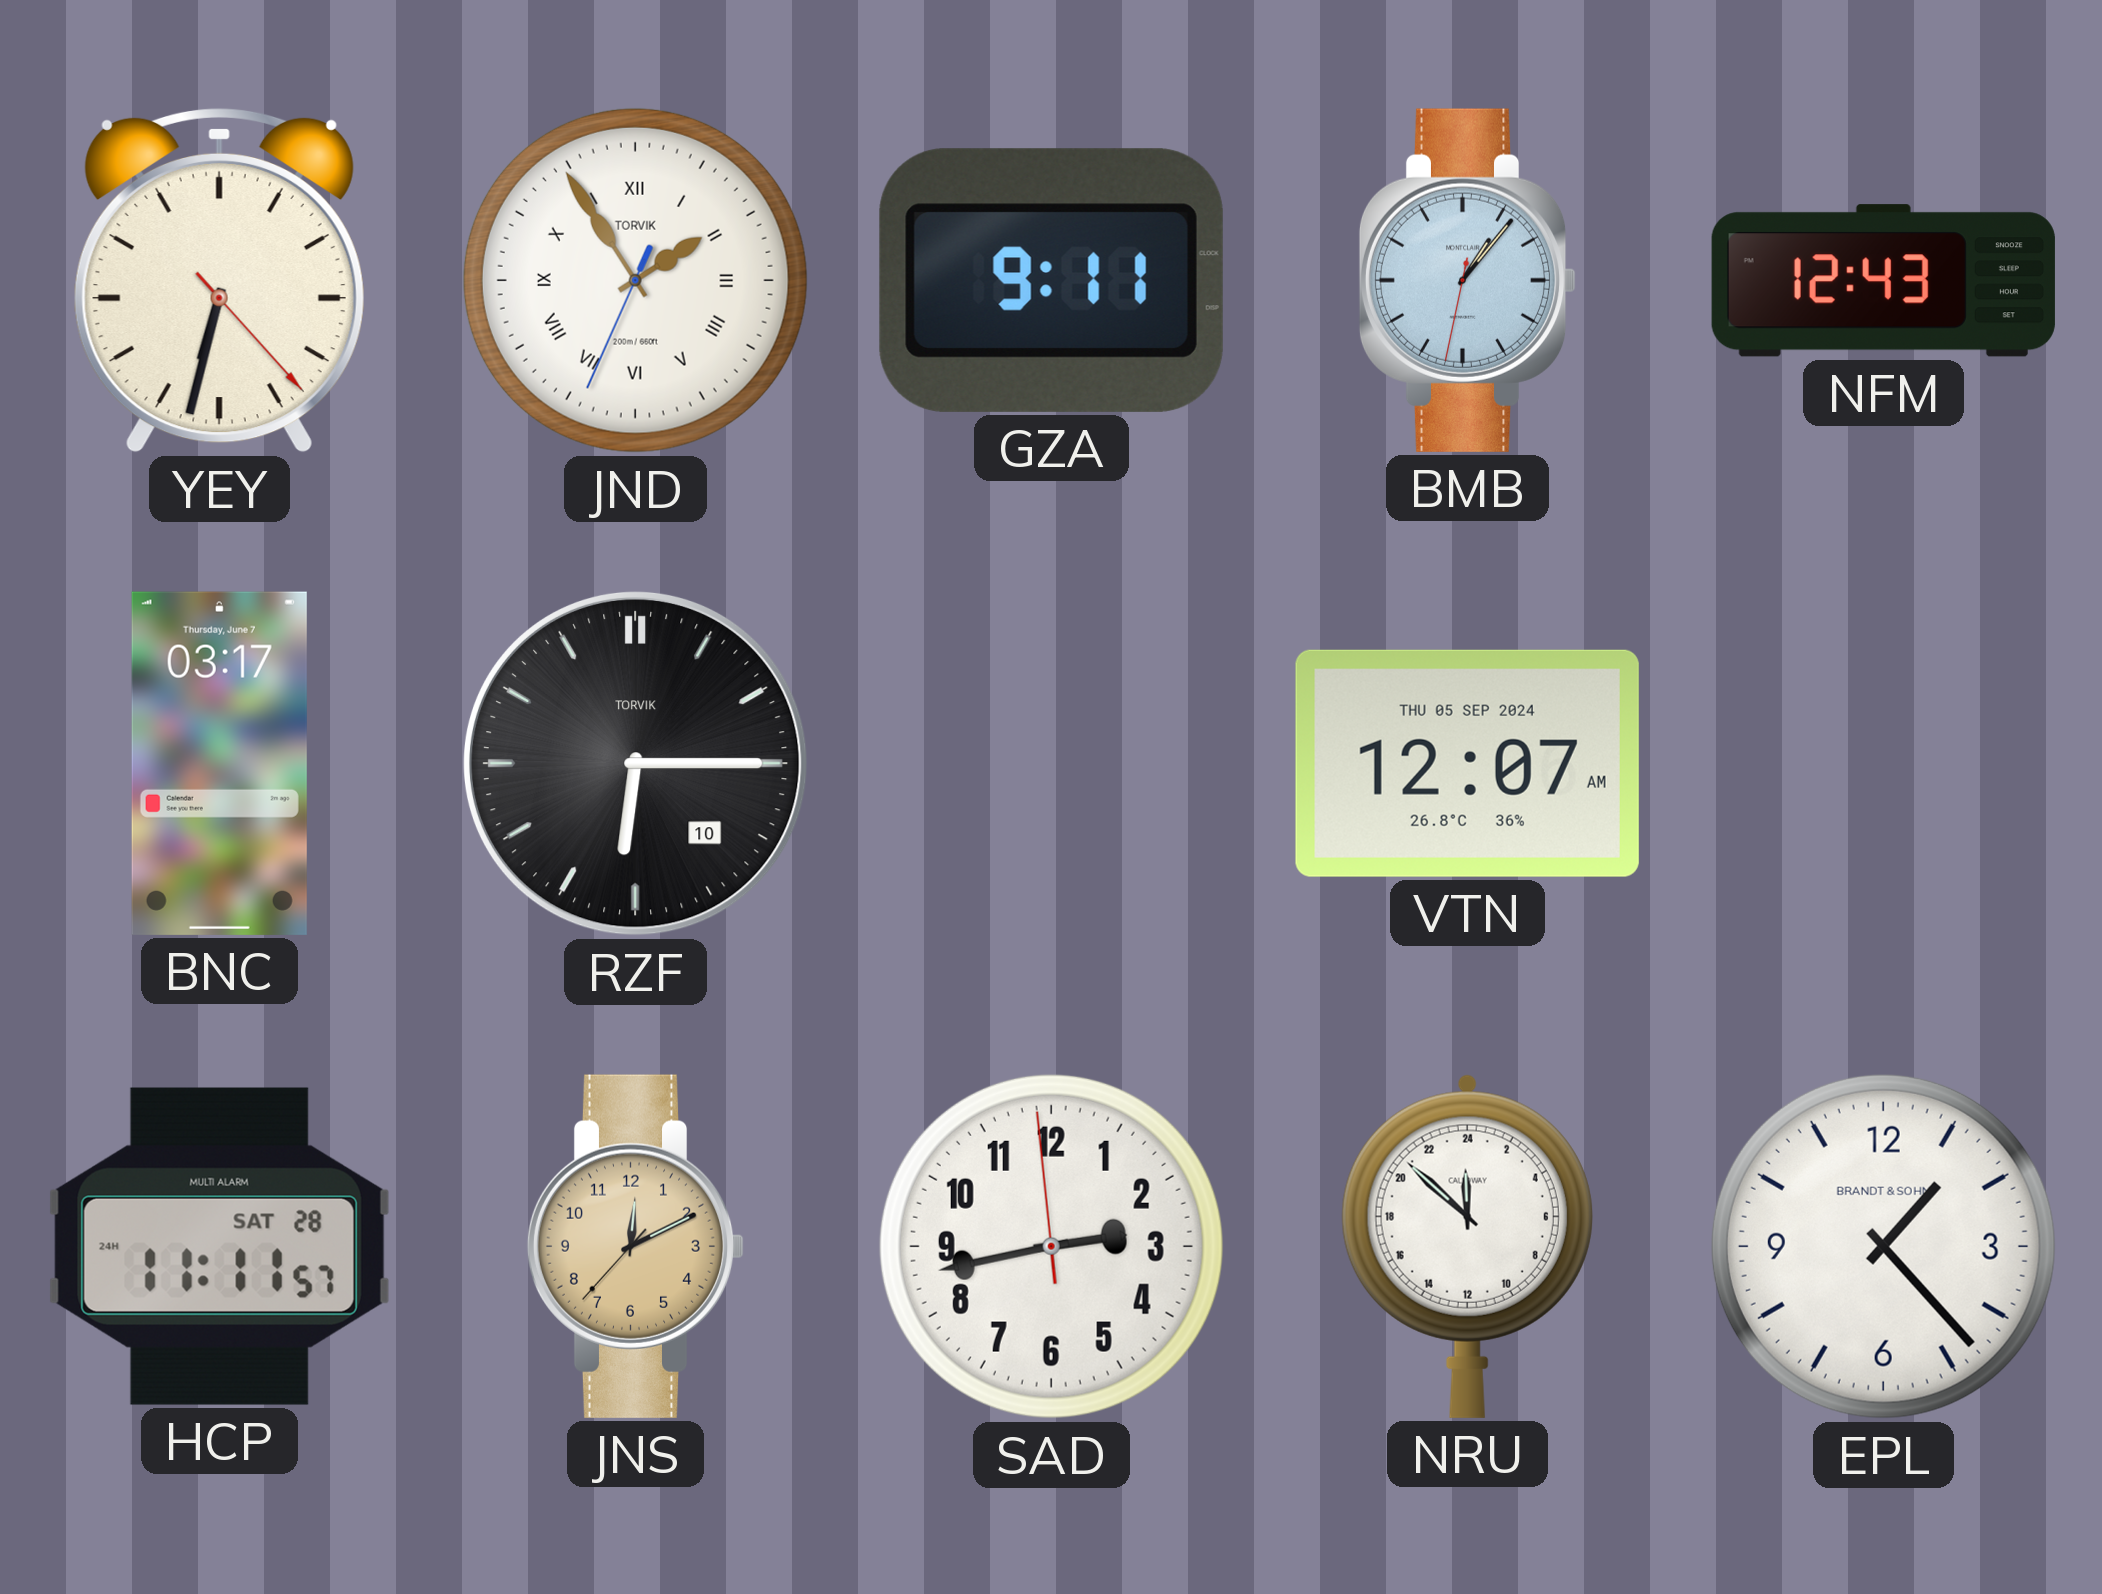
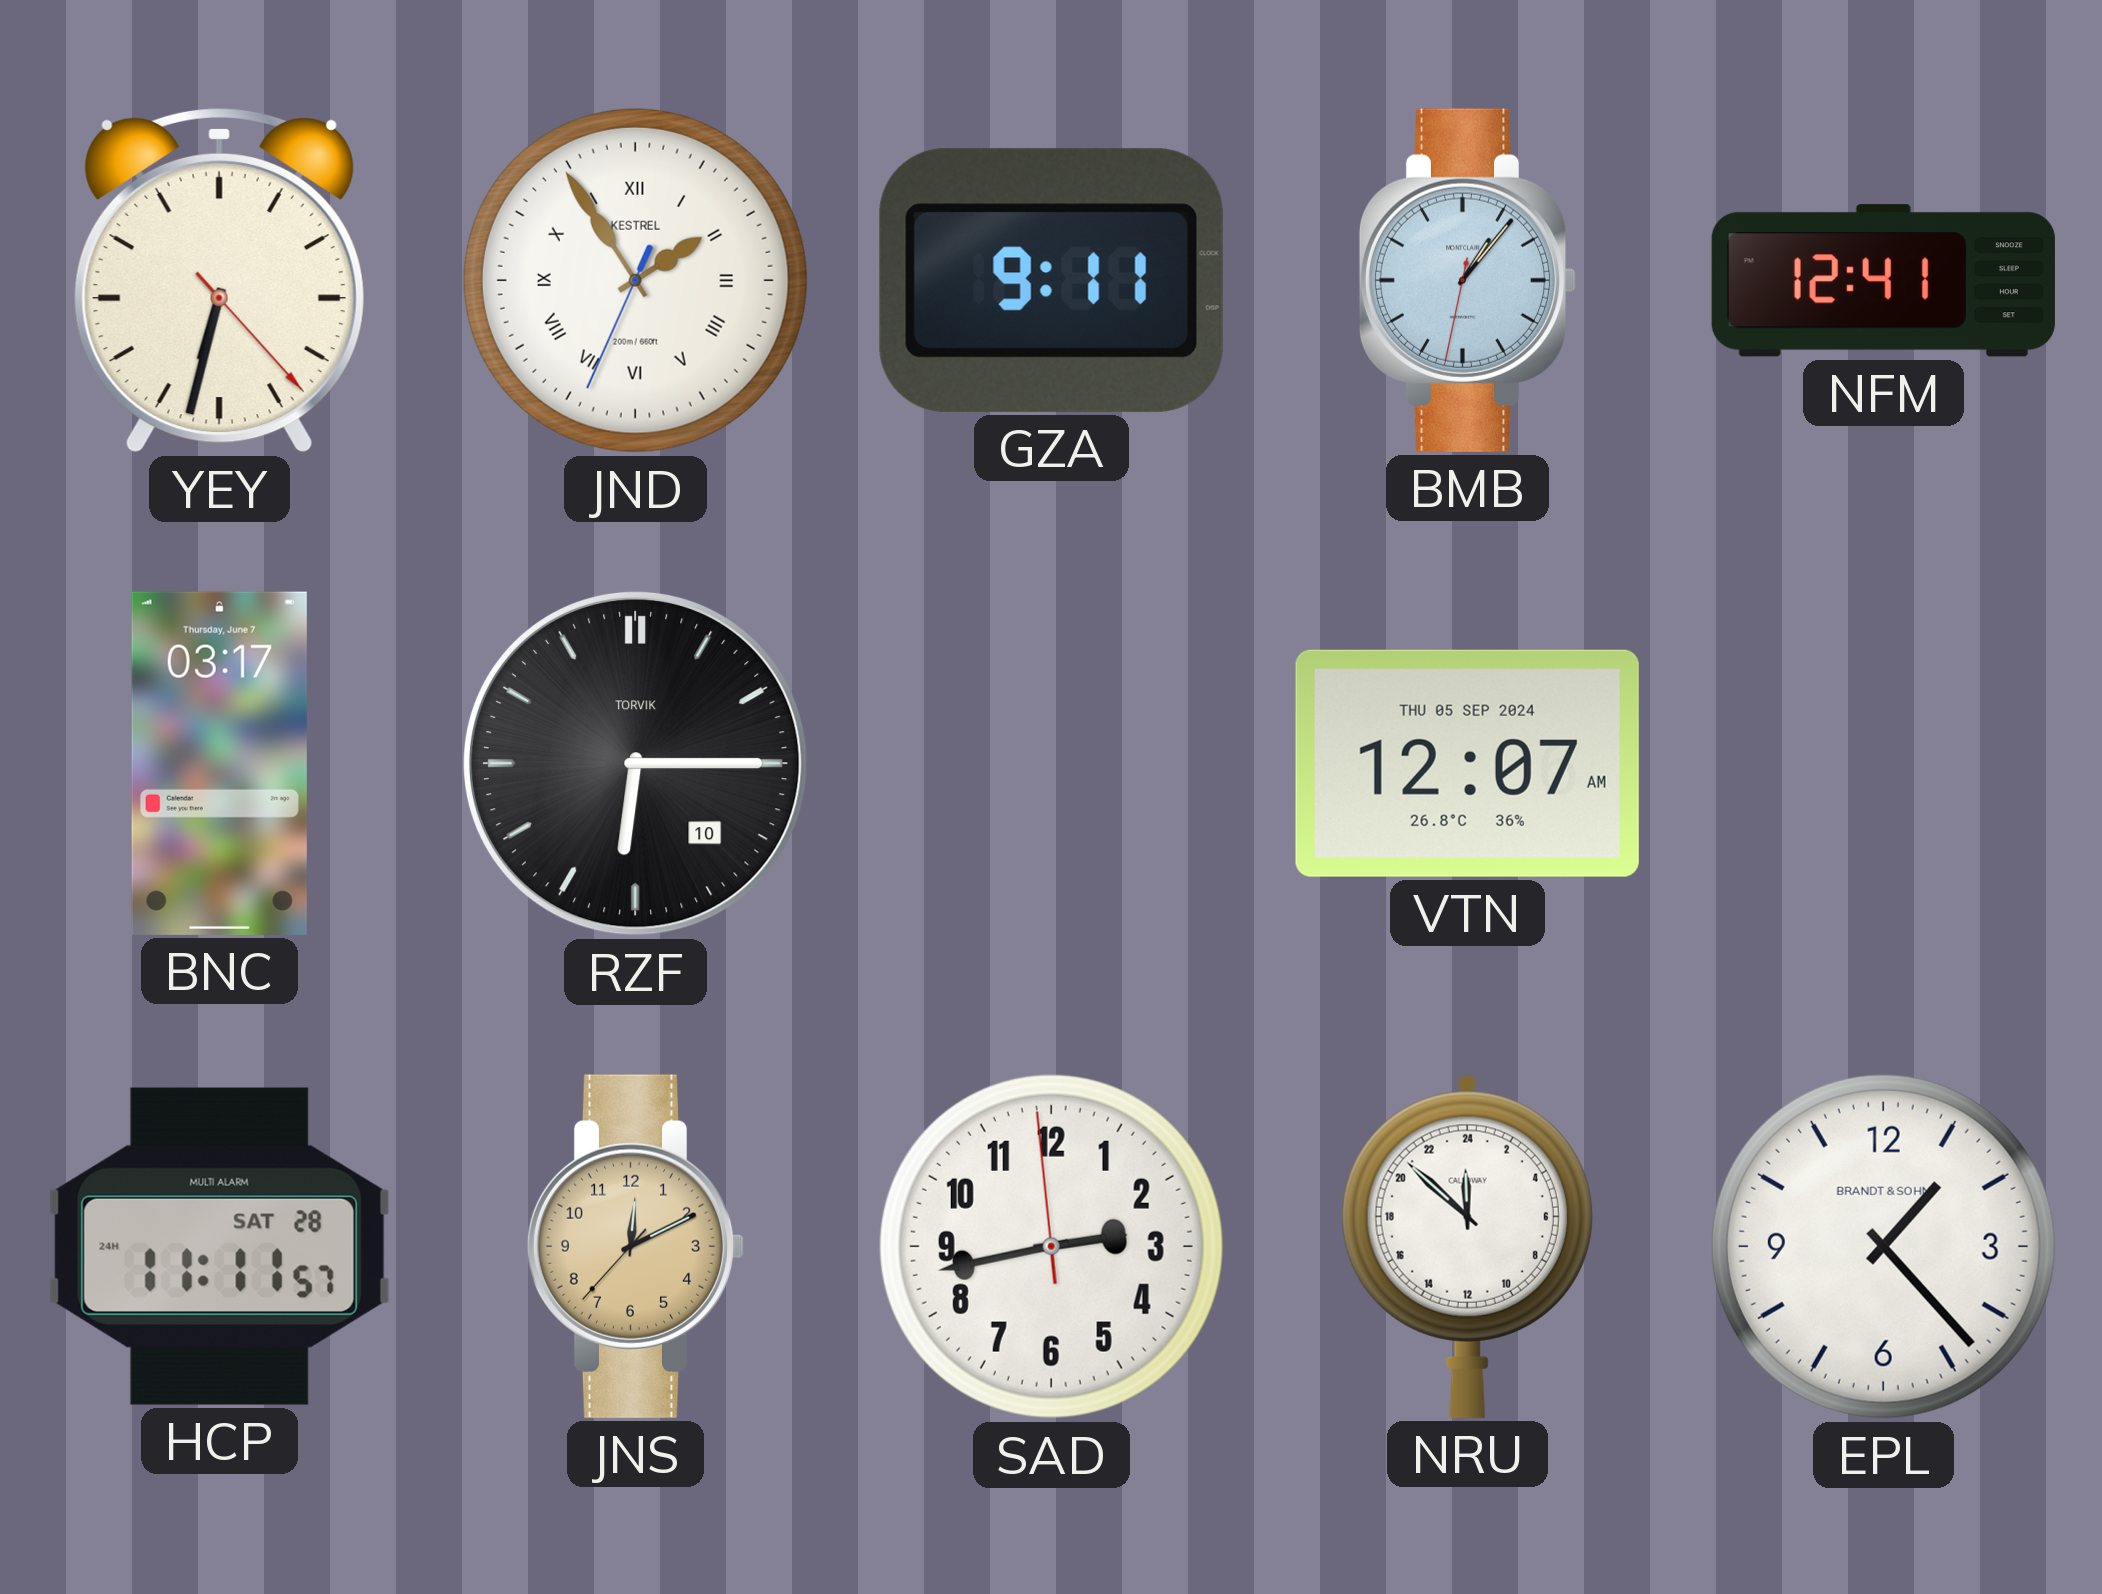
JND brand: TORVIK -> KESTREL (635, 280)
NFM: 12:43 -> 12:41 (1883, 281)
